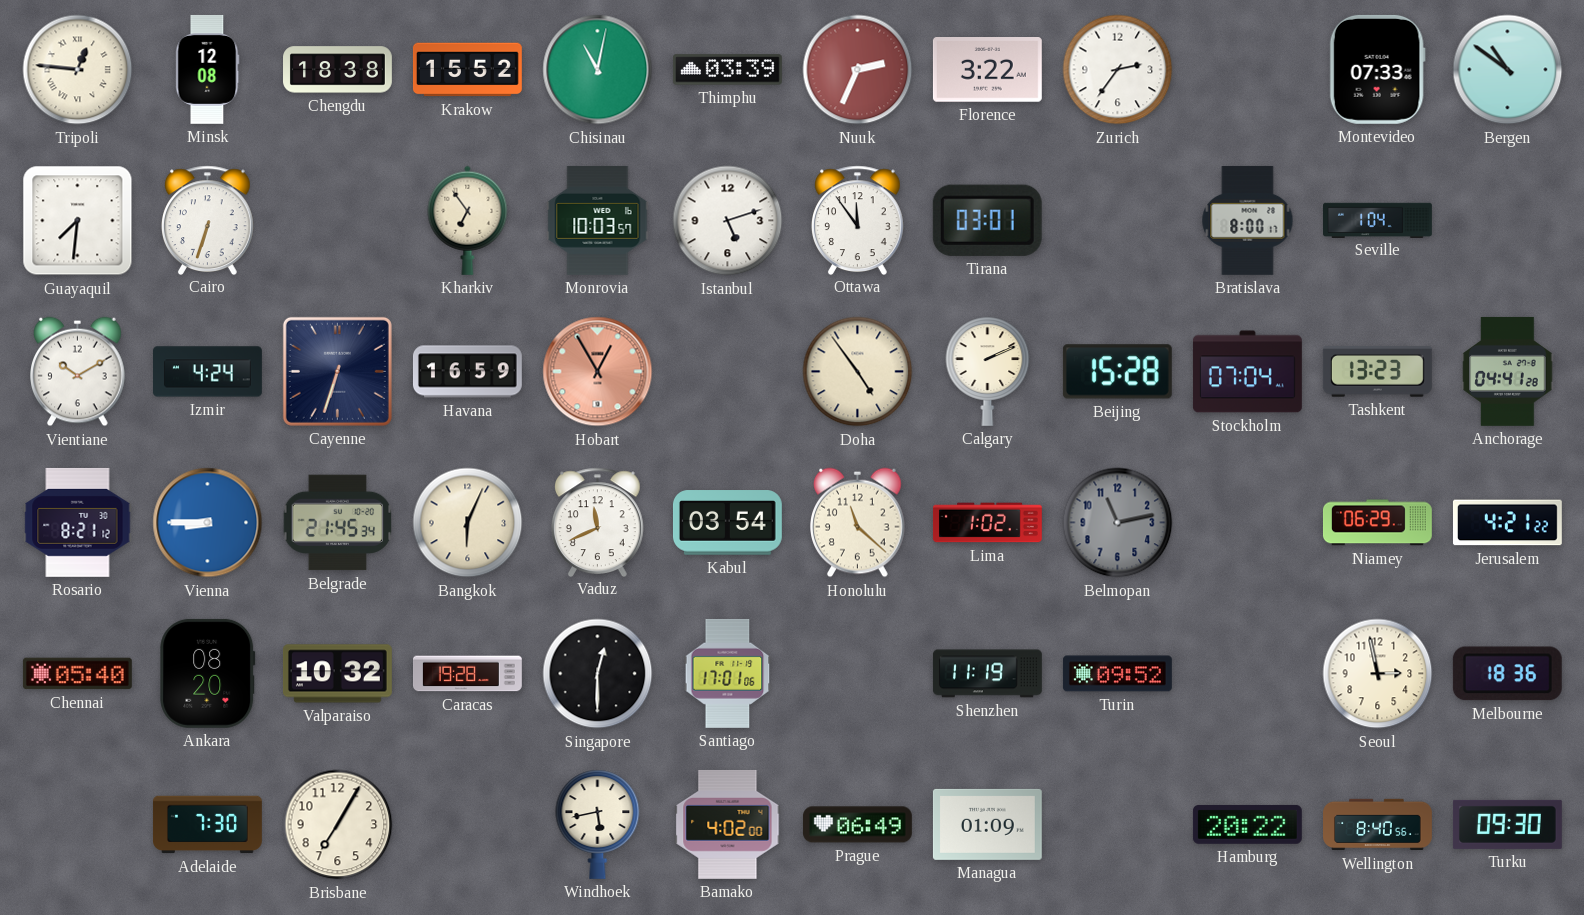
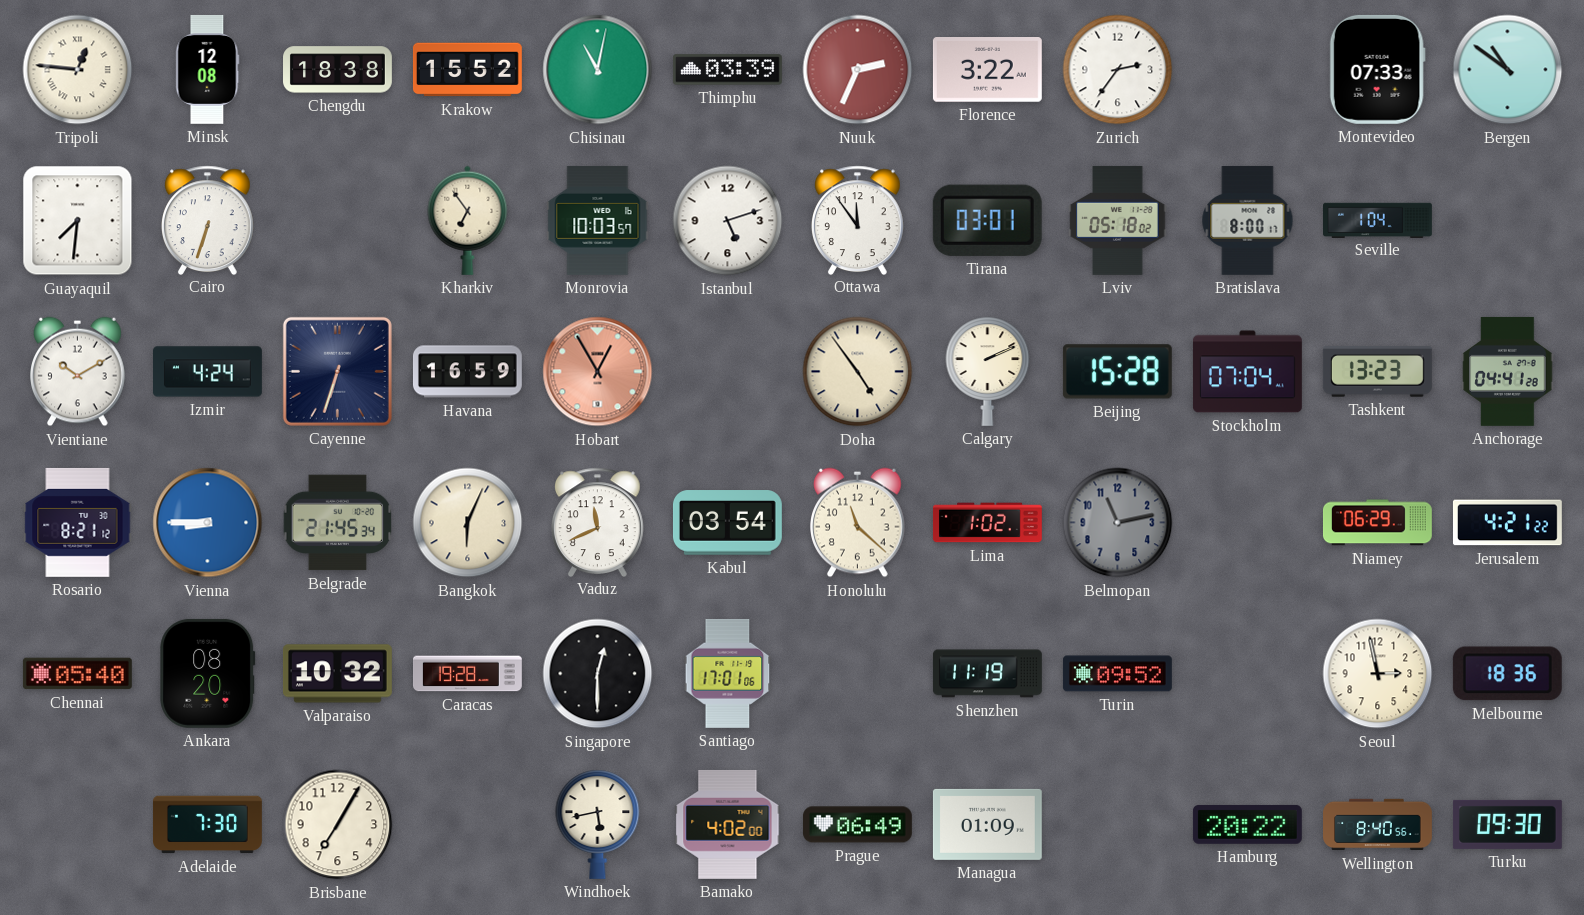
Lviv: none -> 05:18 (1118, 220)
